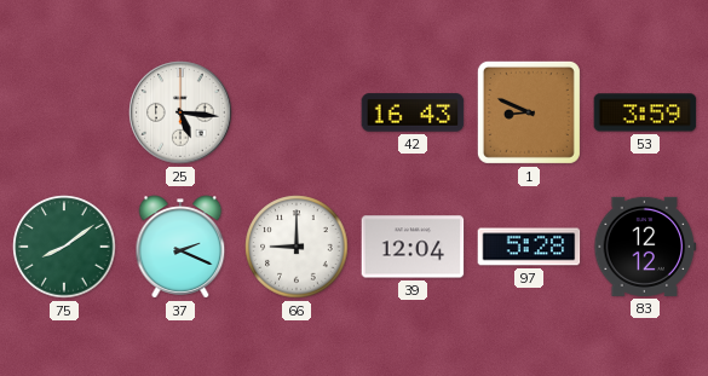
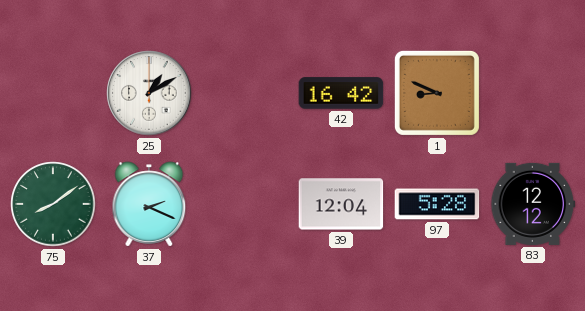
25: 5:16 -> 1:10 (149, 93)
42: 16:43 -> 16:42 (341, 93)
53: 3:59 -> none (645, 112)
66: 9:00 -> none (297, 247)
